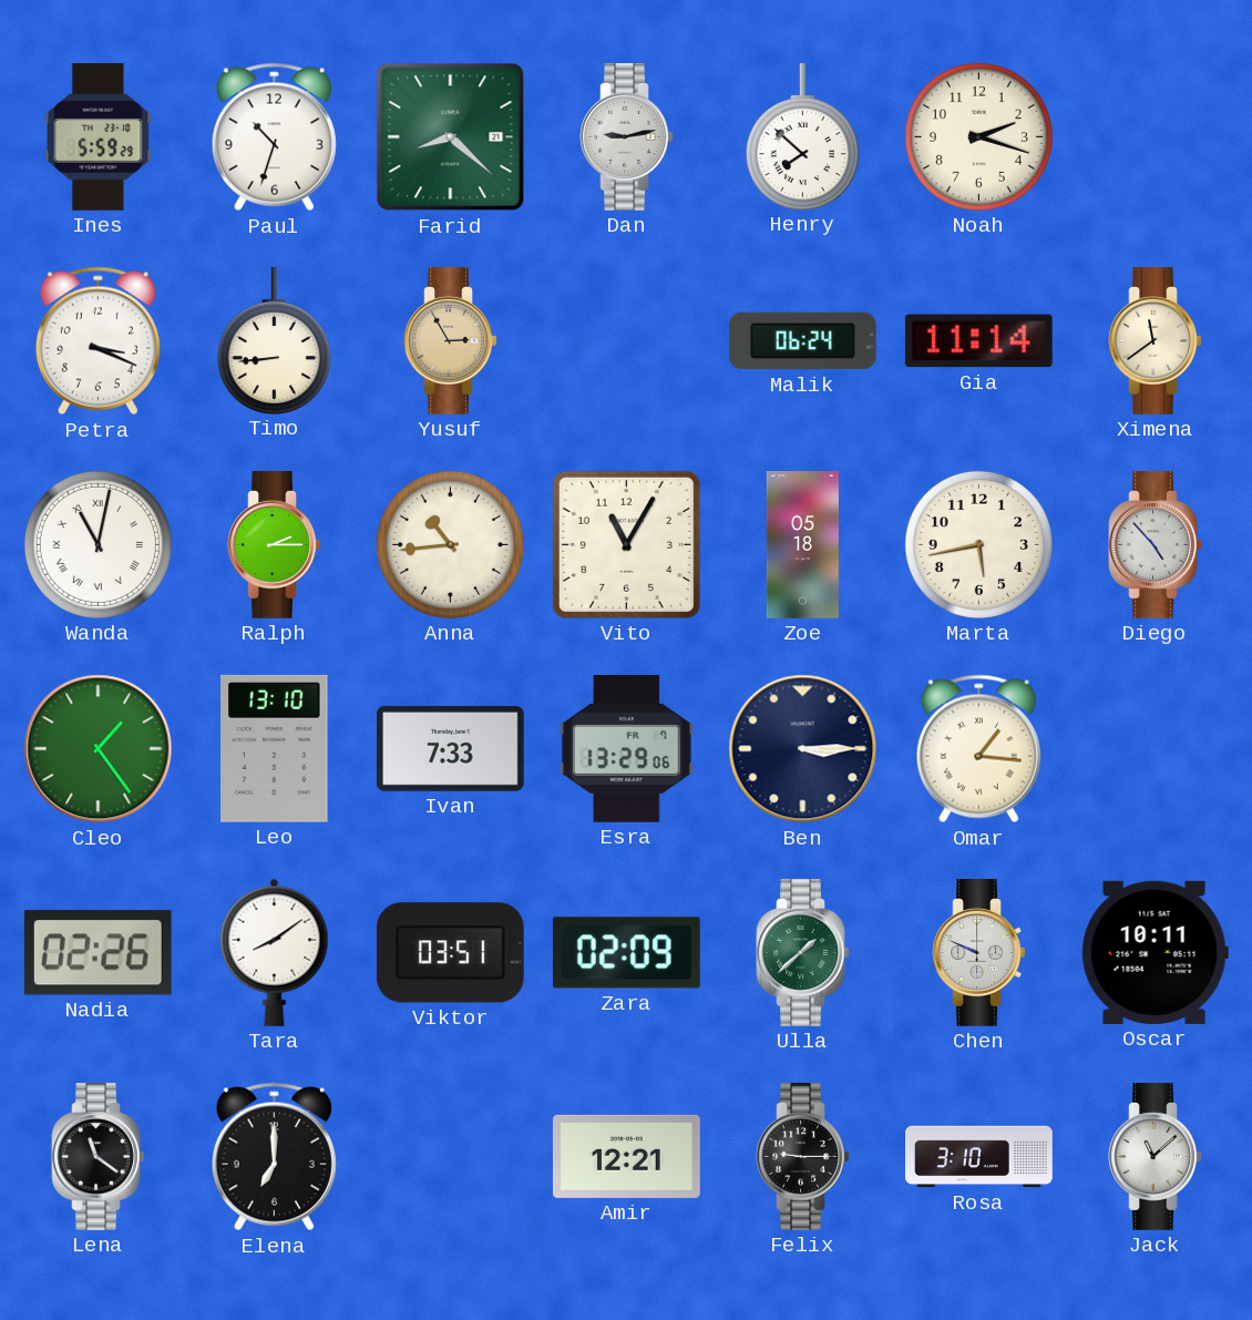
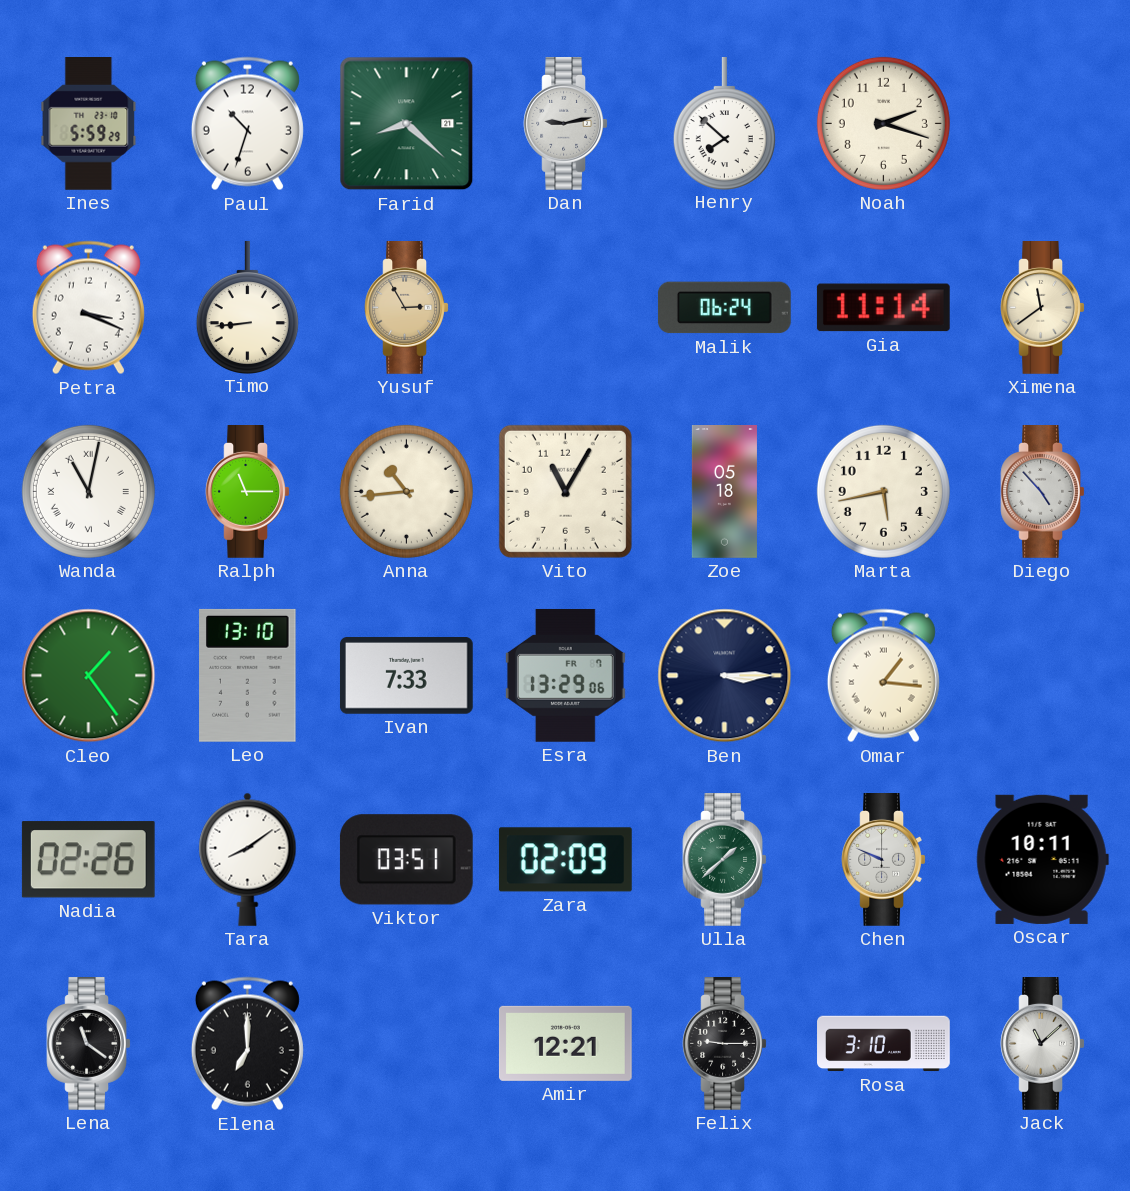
Ralph: 2:15 -> 11:15 (248, 492)
